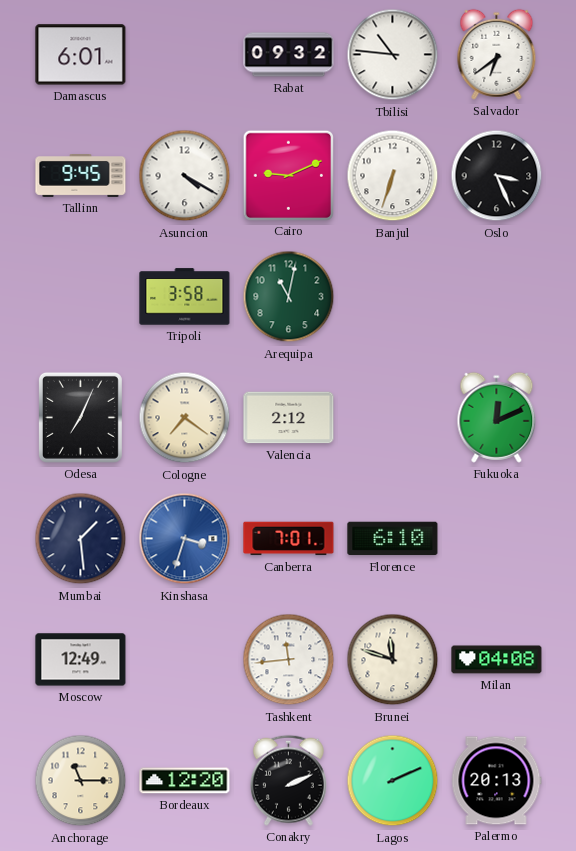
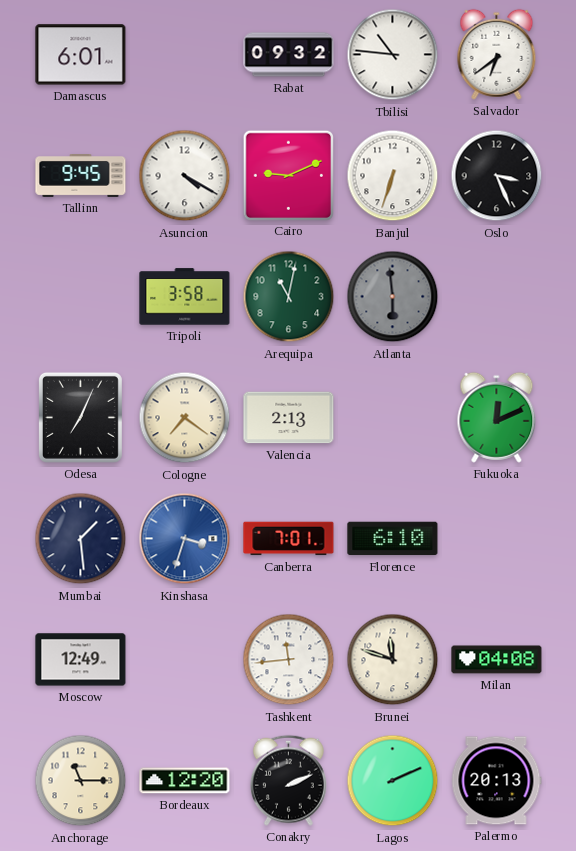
Atlanta: none -> 5:59 (393, 297)
Valencia: 2:12 -> 2:13 (289, 418)
